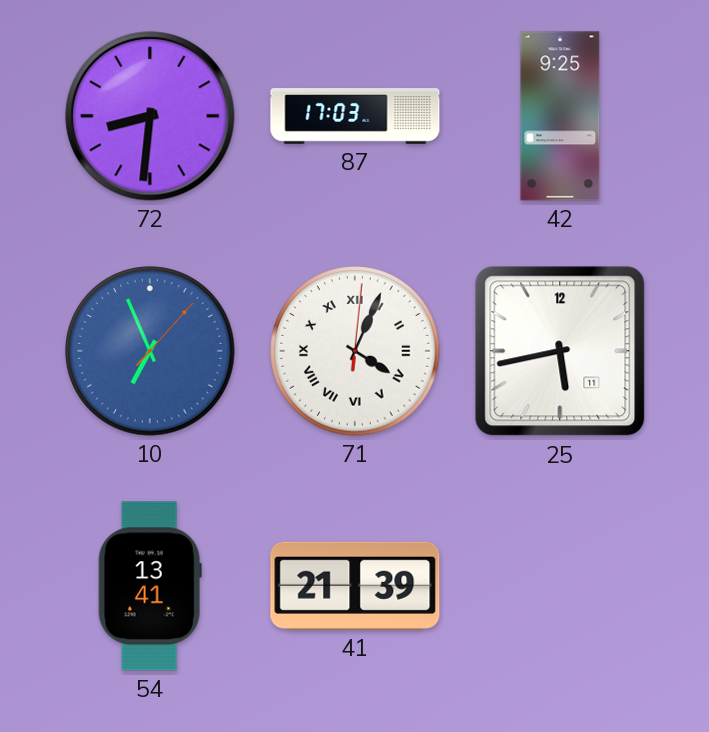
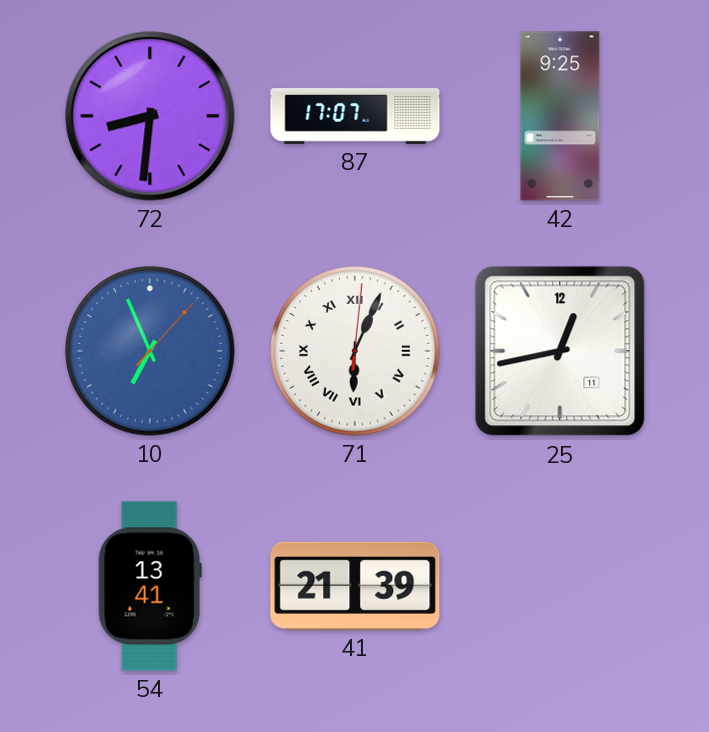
87: 17:03 -> 17:07 (355, 116)
71: 4:04 -> 6:04 (355, 351)
25: 5:43 -> 12:43 (560, 351)
